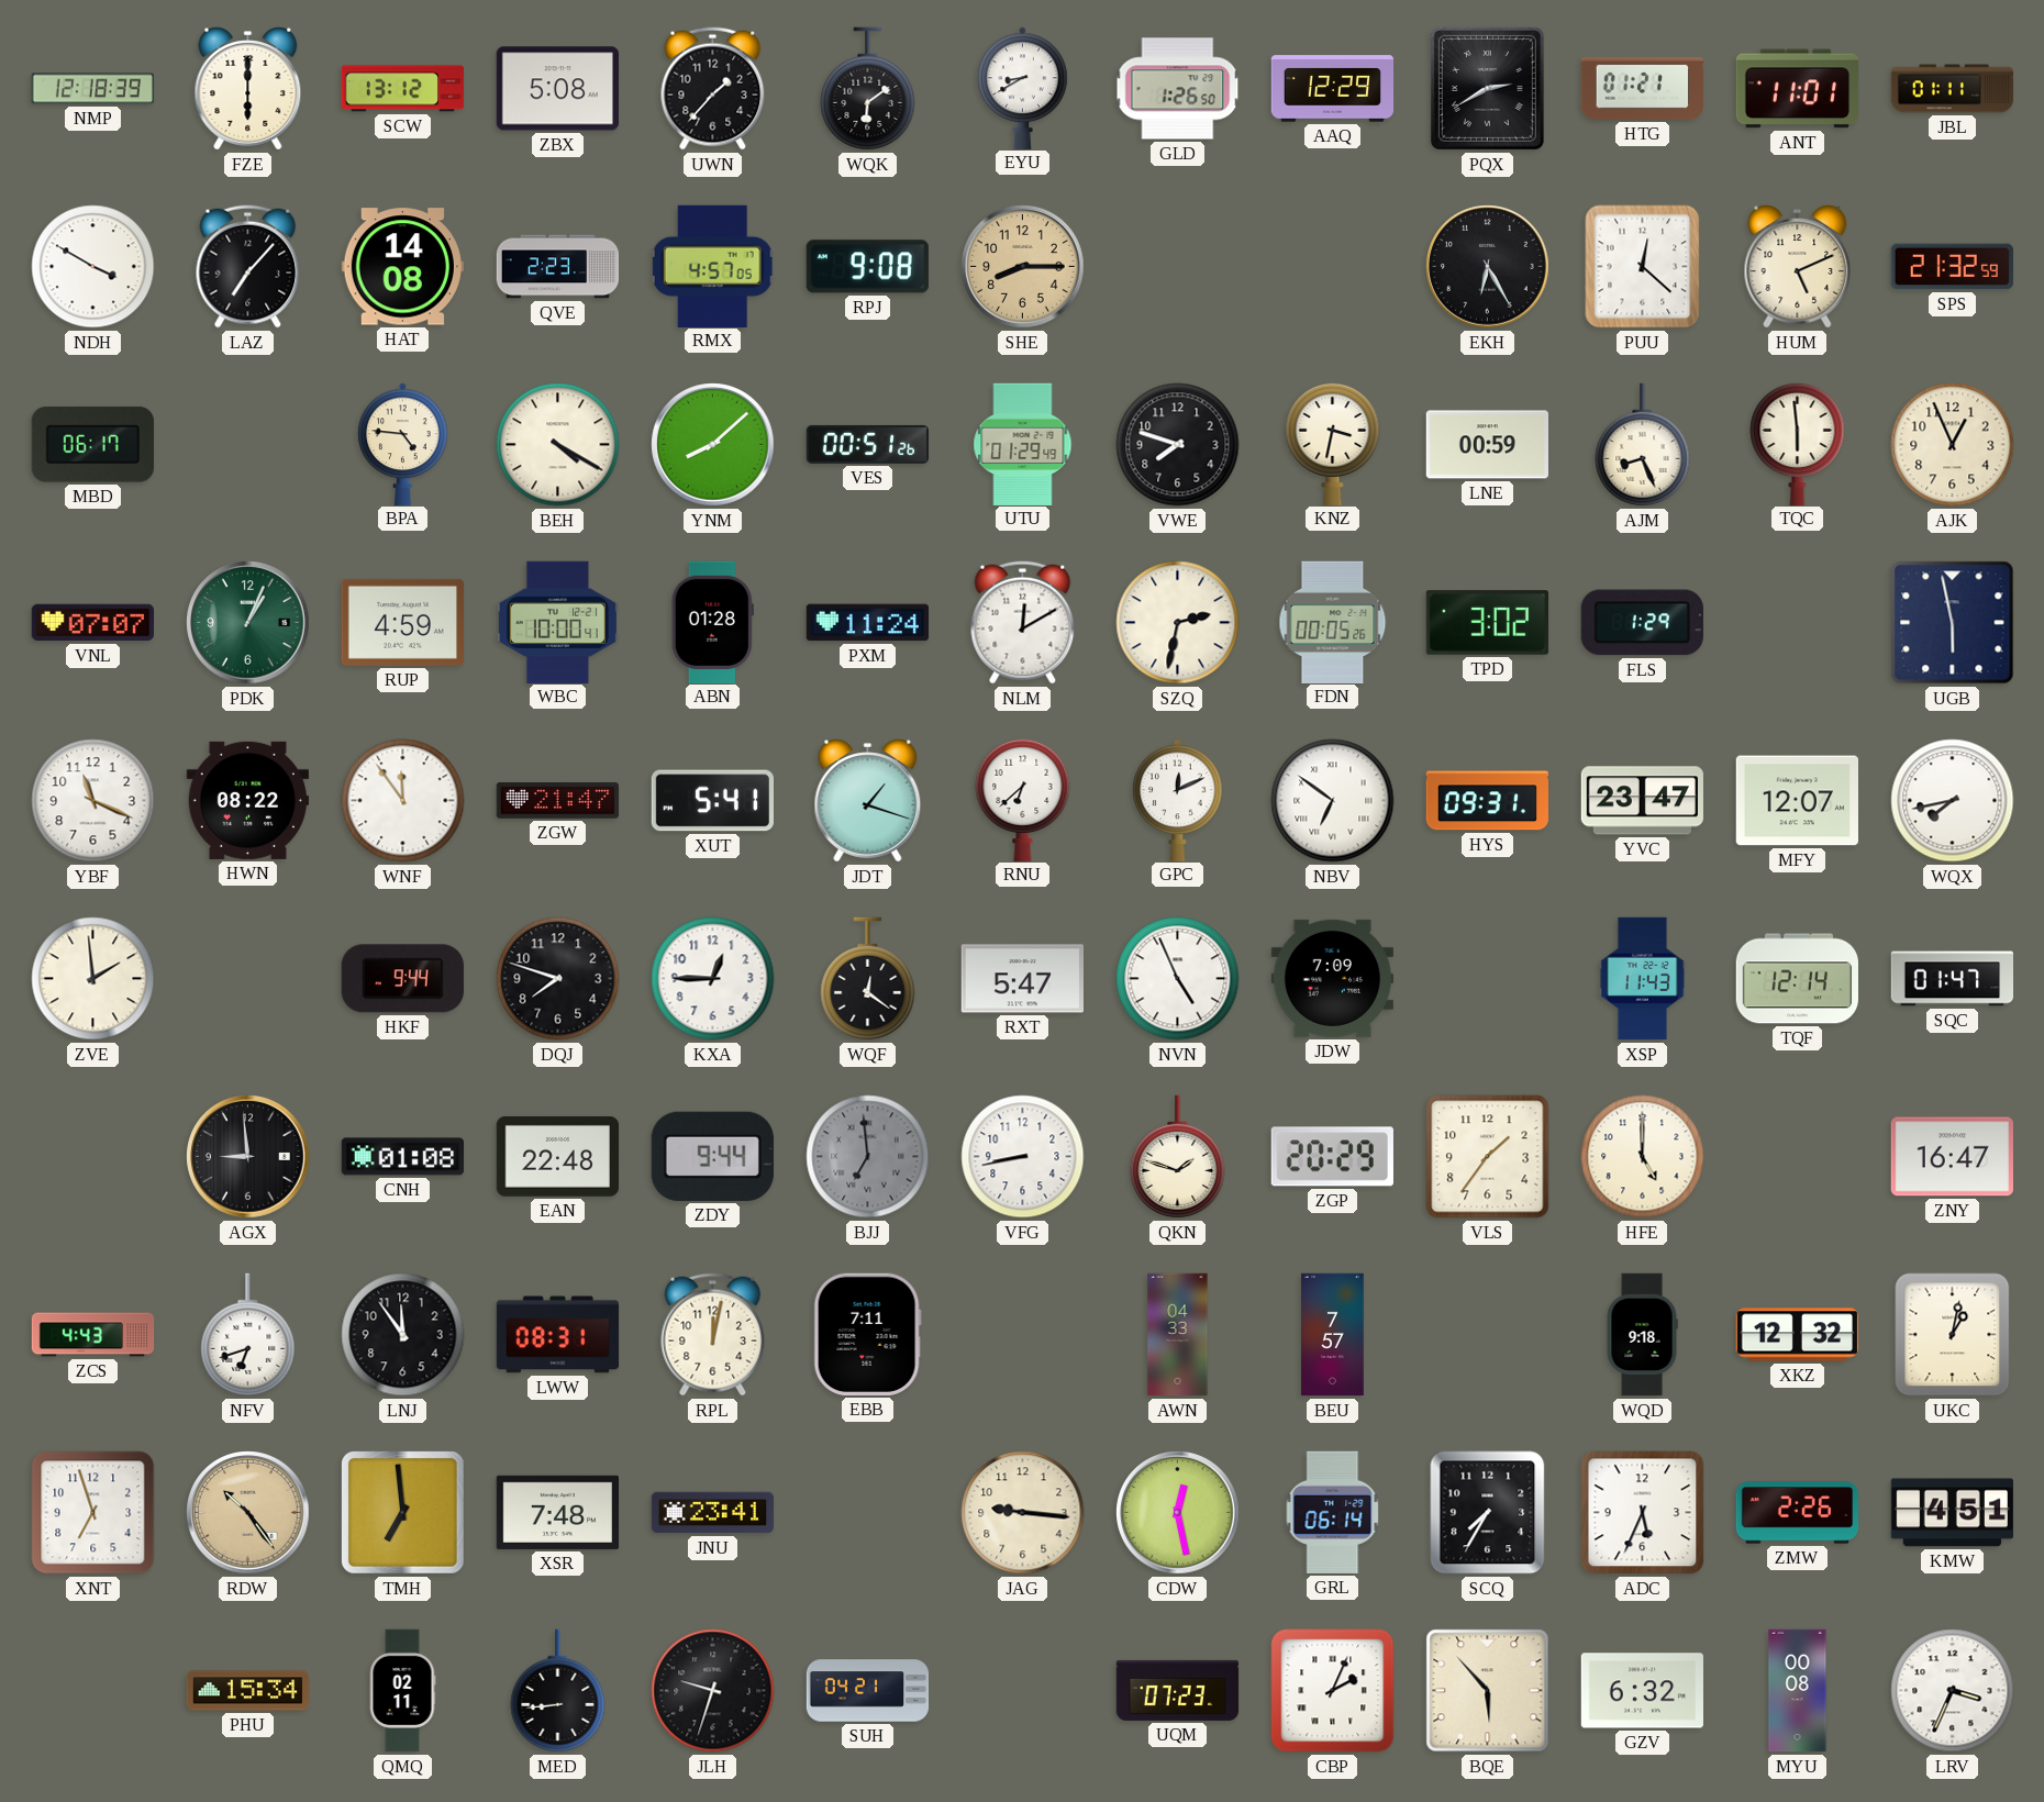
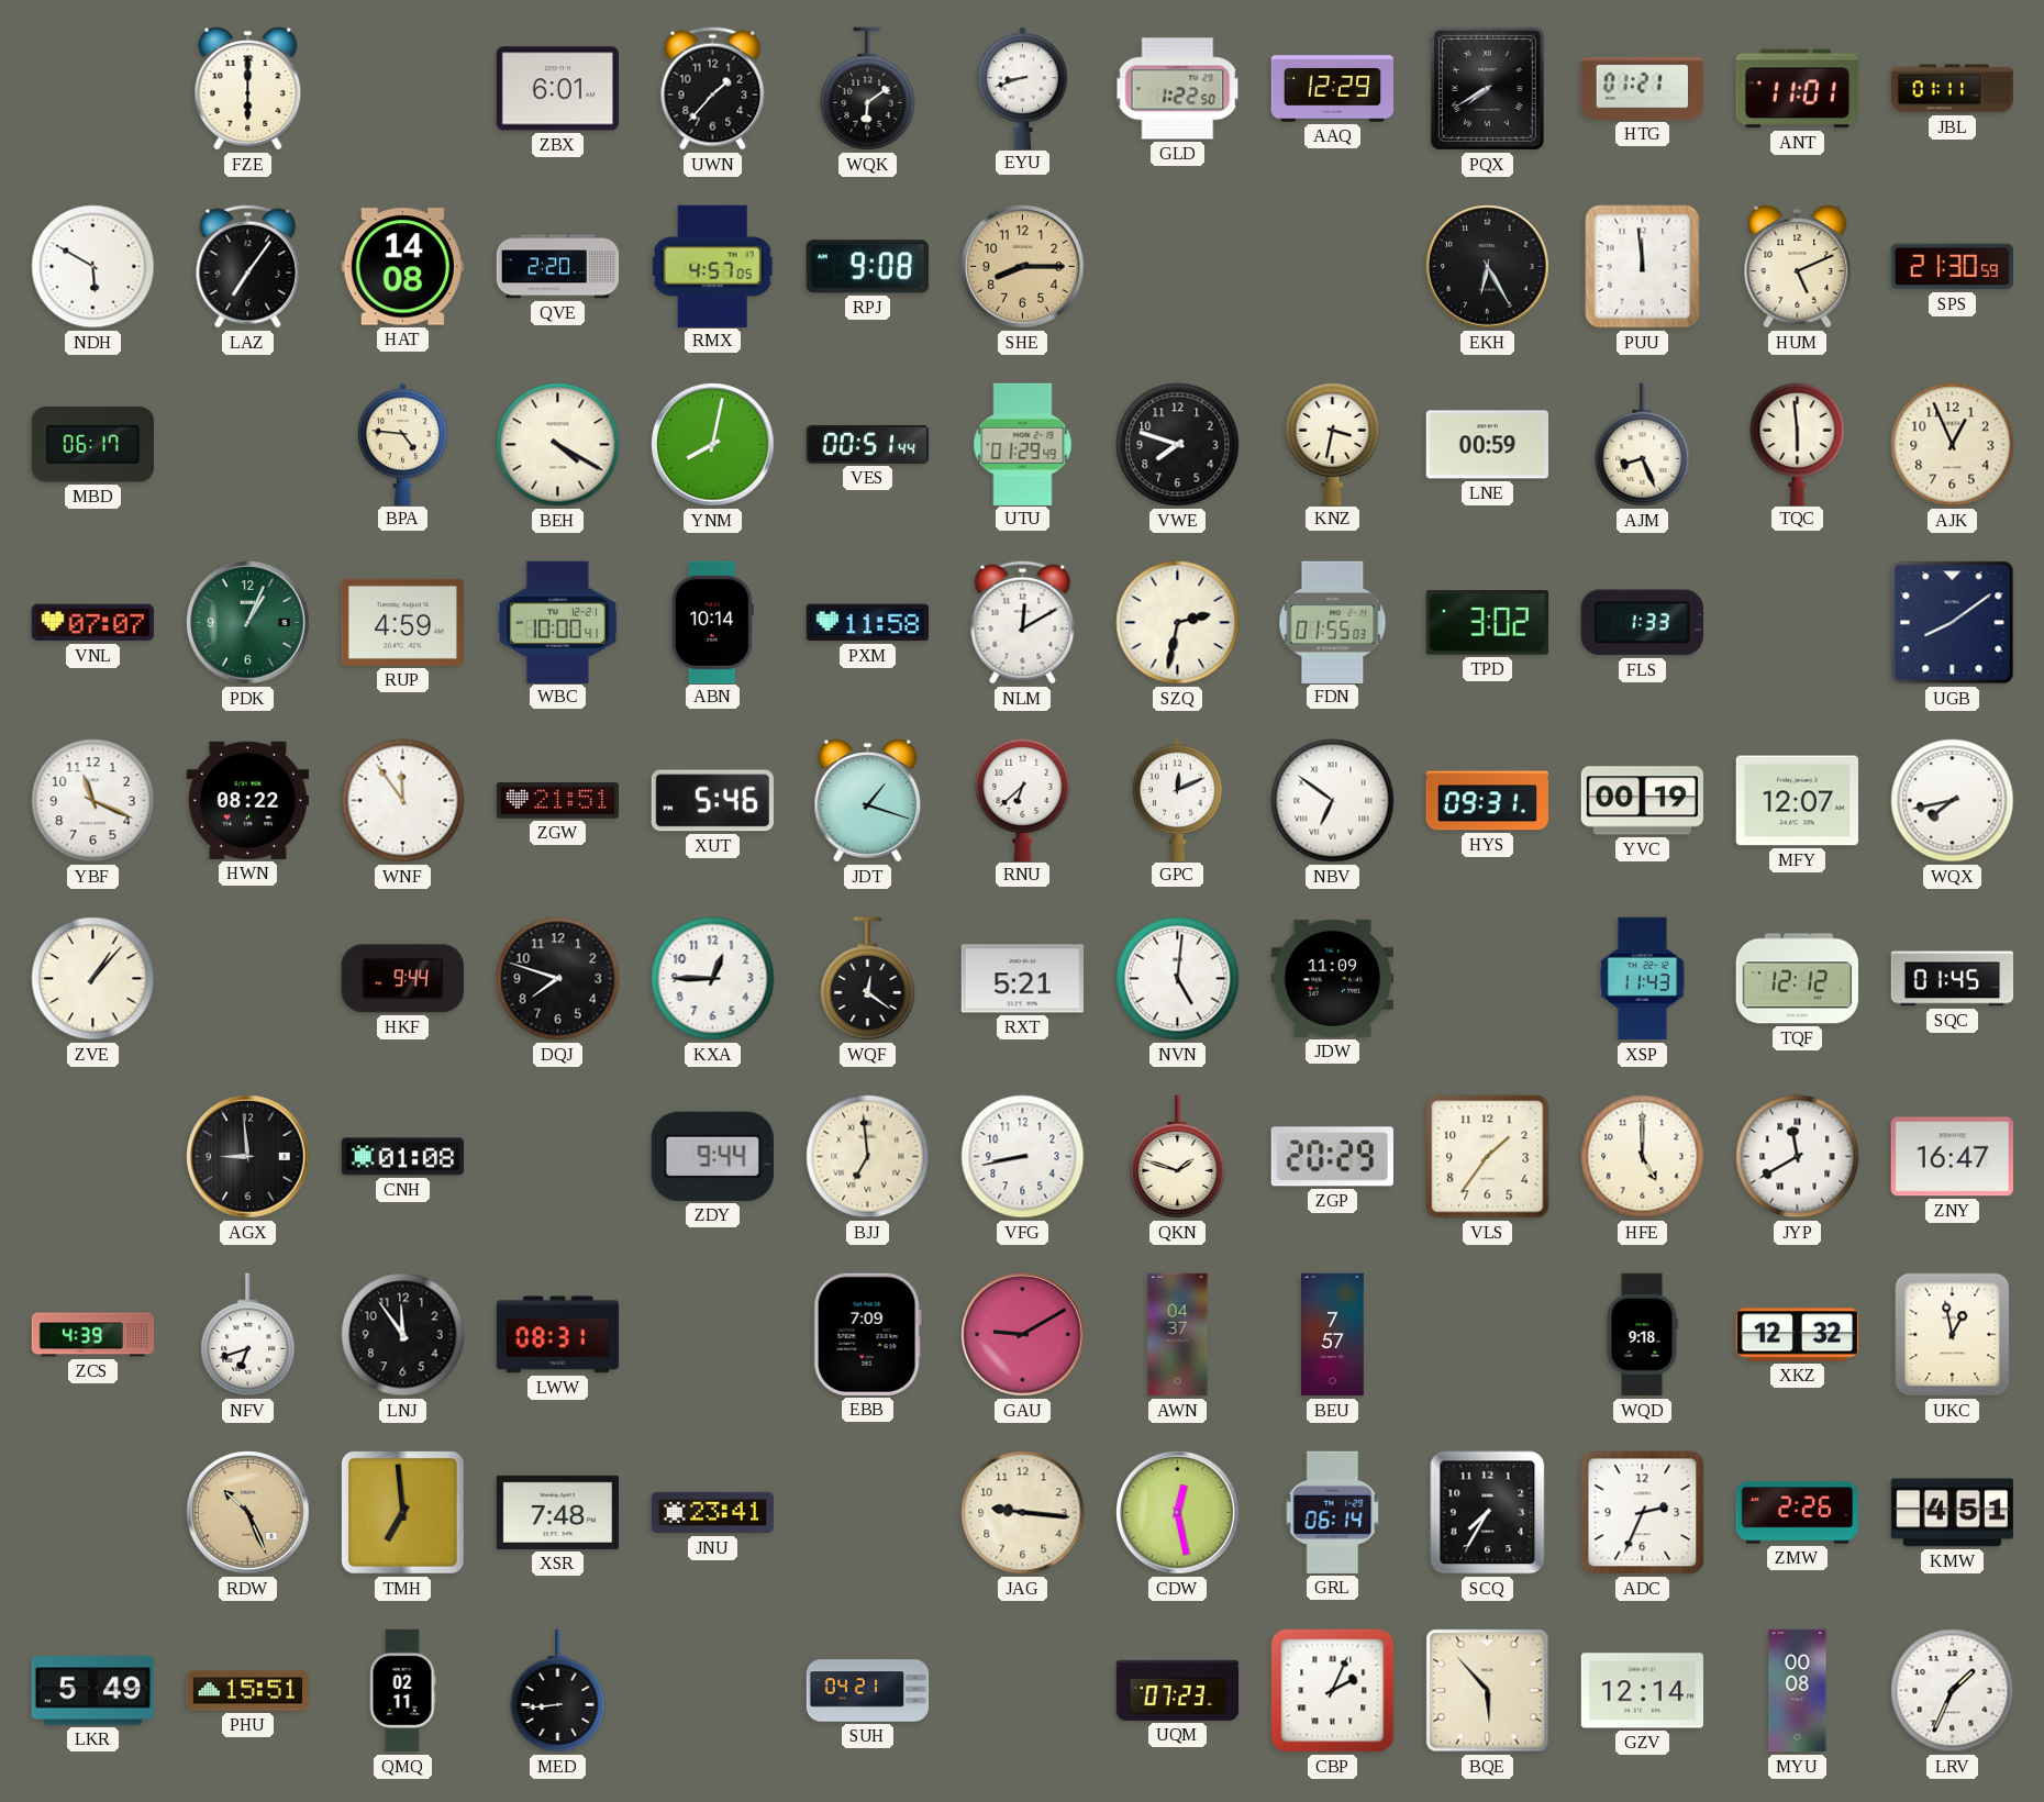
NMP: 12:18 -> none (92, 89)
SCW: 13:12 -> none (403, 89)
ZBX: 5:08 -> 6:01 (557, 89)
EYU: 8:40 -> 8:42 (1023, 88)
GLD: 1:26 -> 1:22 (1178, 89)
PQX: 2:40 -> 7:40 (1487, 88)
NDH: 3:50 -> 5:50 (93, 267)
LAZ: 7:07 -> 7:06 (248, 267)
QVE: 2:23 -> 2:20 (558, 267)
PUU: 12:22 -> 11:59 (1643, 267)
SPS: 21:32 -> 21:30 (1952, 267)
YNM: 8:08 -> 8:02 (713, 445)
VES: 00:51:26 -> 00:51:44 (867, 444)
ABN: 01:28 -> 10:14 (712, 622)
PXM: 11:24 -> 11:58 (867, 623)
FDN: 00:05 -> 01:55 (1333, 622)
FLS: 1:29 -> 1:33 (1642, 623)
UGB: 5:58 -> 8:09 (1953, 623)
ZGW: 21:47 -> 21:51 (557, 800)
XUT: 5:41 -> 5:46 (712, 801)
YVC: 23:47 -> 00:19 (1642, 801)
ZVE: 1:59 -> 1:07 (93, 979)
RXT: 5:47 -> 5:21 (1022, 979)
NVN: 4:56 -> 5:01 (1178, 979)
JDW: 7:09 -> 11:09 (1332, 978)
TQF: 12:14 -> 12:12 (1797, 979)
SQC: 01:47 -> 01:45 (1953, 979)
EAN: 22:48 -> none (557, 1157)
BJJ dial: grey -> cream (868, 1157)
JYP: none -> 11:40 (1798, 1157)
ZCS: 4:43 -> 4:39 (93, 1335)
RPL: 12:02 -> none (713, 1335)
EBB: 7:11 -> 7:09 (867, 1334)
GAU: none -> 9:10 (1023, 1335)
AWN: 04:33 -> 04:37 (1178, 1335)
UKC: 1:02 -> 12:58 (1953, 1335)
XNT: 6:57 -> none (93, 1513)
RDW: 10:24 -> 10:26 (248, 1513)
ADC: 5:34 -> 2:34 (1643, 1513)
LKR: none -> 5:49 (93, 1691)
PHU: 15:34 -> 15:51 (247, 1691)
JLH: 9:33 -> none (713, 1691)
GZV: 6:32 -> 12:14 (1642, 1691)
LRV: 3:34 -> 1:34 (1953, 1691)
